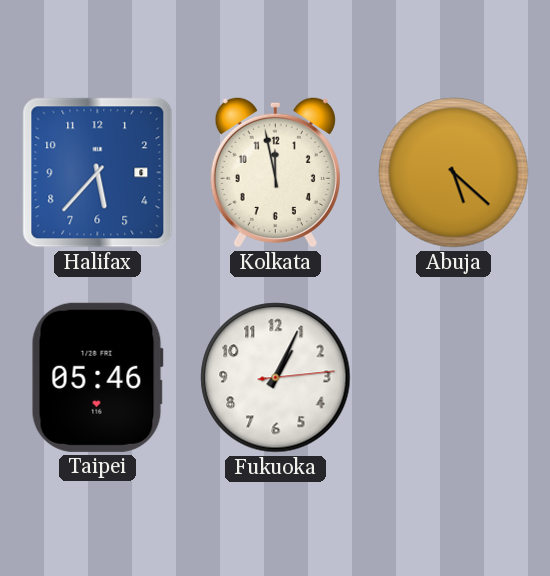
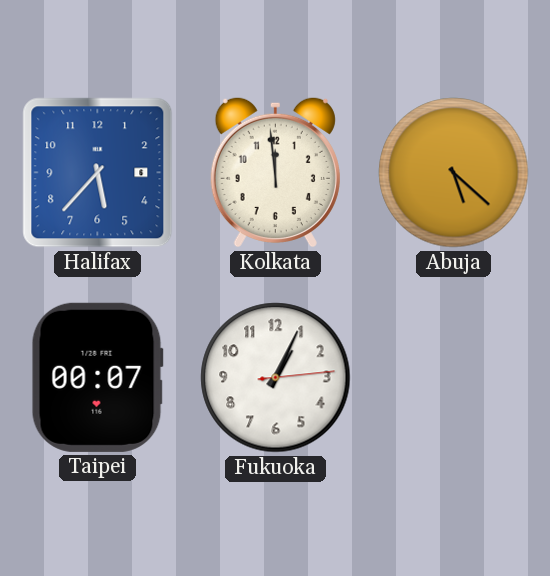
Kolkata: 11:58 -> 11:59 (275, 172)
Taipei: 05:46 -> 00:07 (97, 377)
